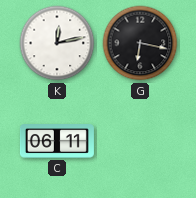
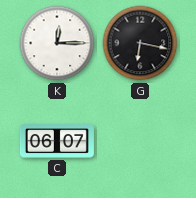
K: 12:13 -> 12:15 (57, 43)
C: 06:11 -> 06:07 (57, 141)
